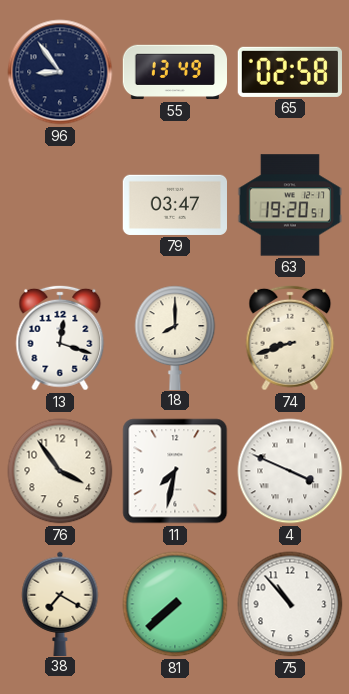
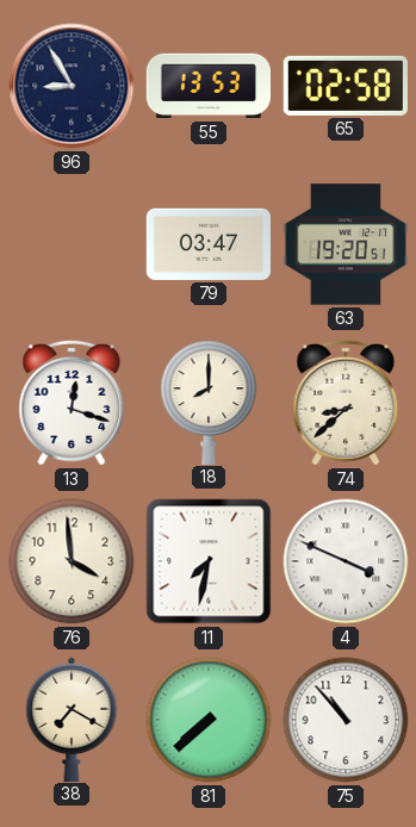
96: 8:54 -> 8:55 (72, 86)
55: 13:49 -> 13:53 (207, 86)
74: 8:42 -> 8:38 (346, 403)
76: 3:54 -> 3:59 (72, 561)
